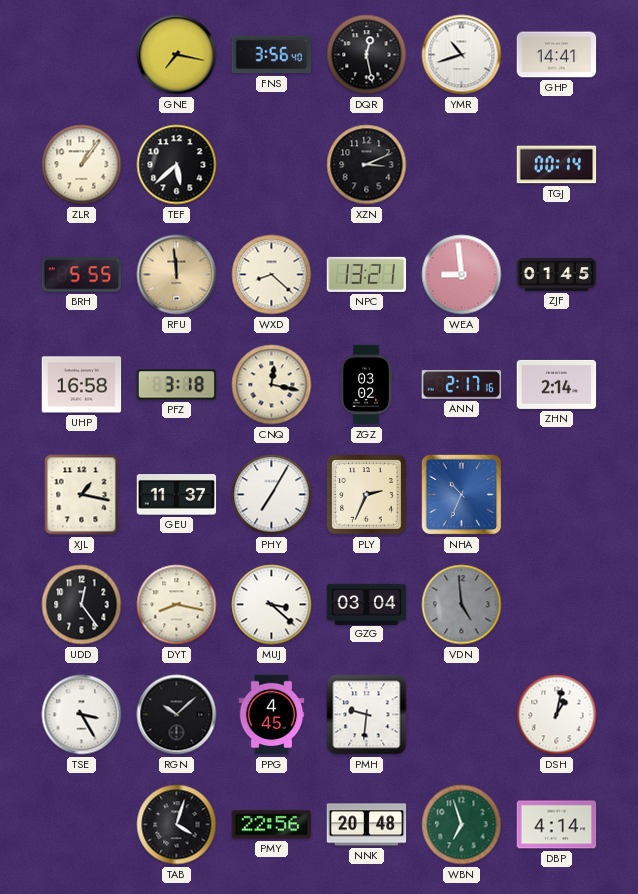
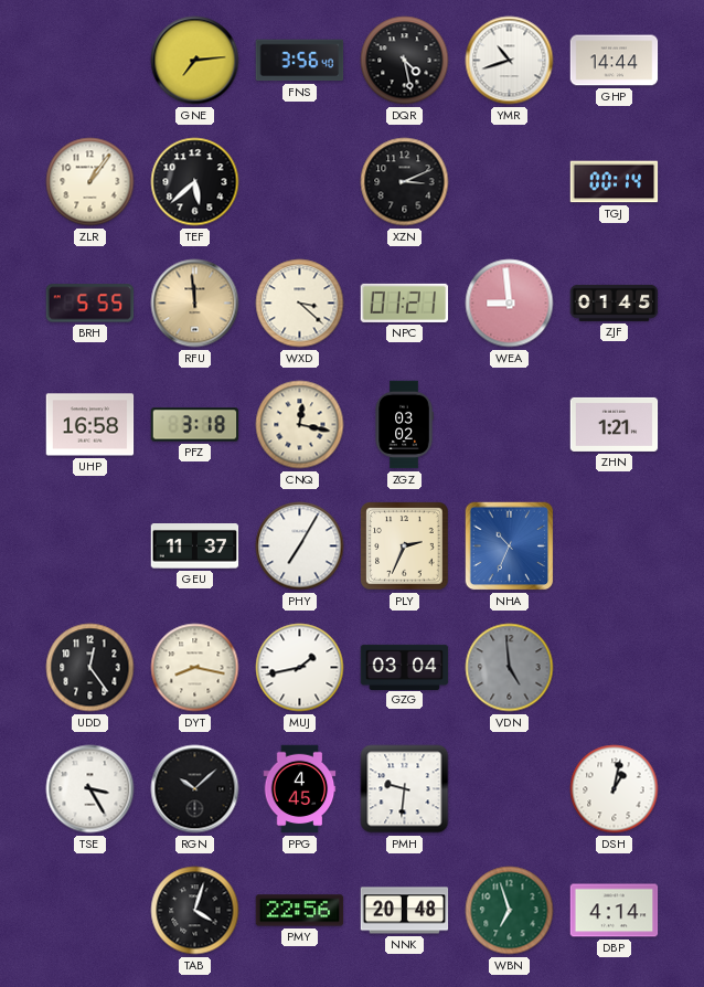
GNE: 7:17 -> 7:14 (195, 61)
DQR: 12:28 -> 4:28 (405, 61)
GHP: 14:41 -> 14:44 (615, 61)
WXD: 8:22 -> 3:22 (300, 304)
NPC: 13:21 -> 01:21 (405, 303)
ANN: 2:17 -> none (462, 385)
ZHN: 2:14 -> 1:21 (615, 424)
XJL: 1:17 -> none (82, 495)
MUJ: 3:22 -> 1:43 (300, 668)
